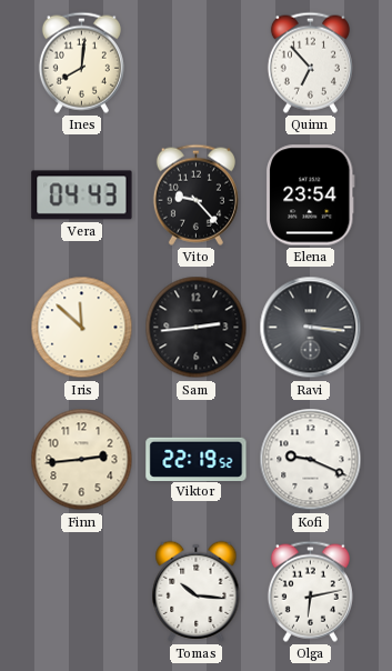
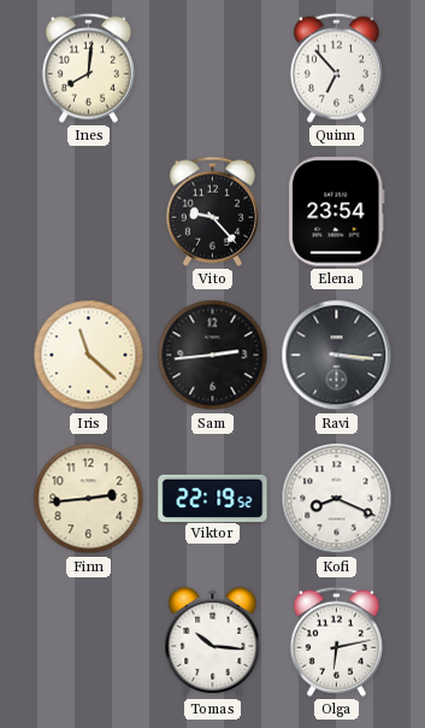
Vera: 04:43 -> none (82, 196)
Iris: 11:52 -> 11:22 (89, 356)
Kofi: 9:19 -> 8:19 (337, 499)
